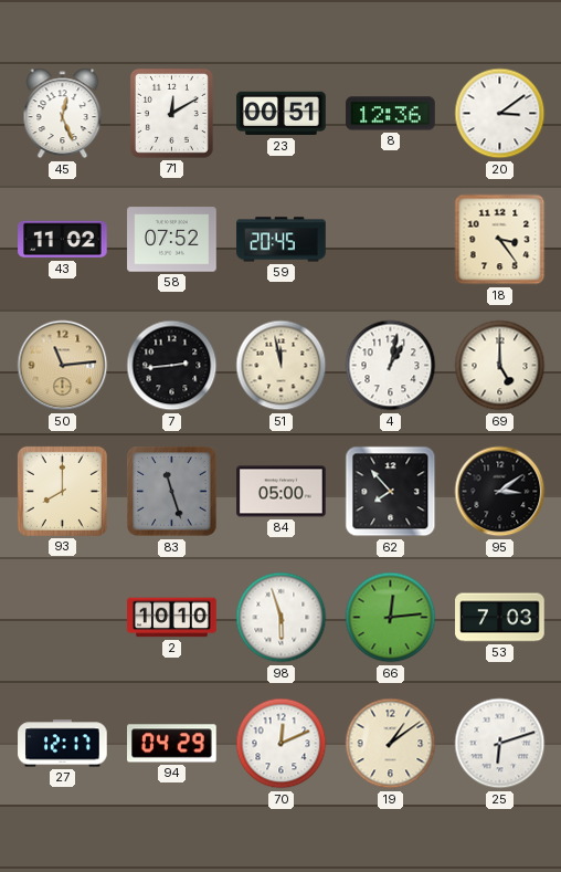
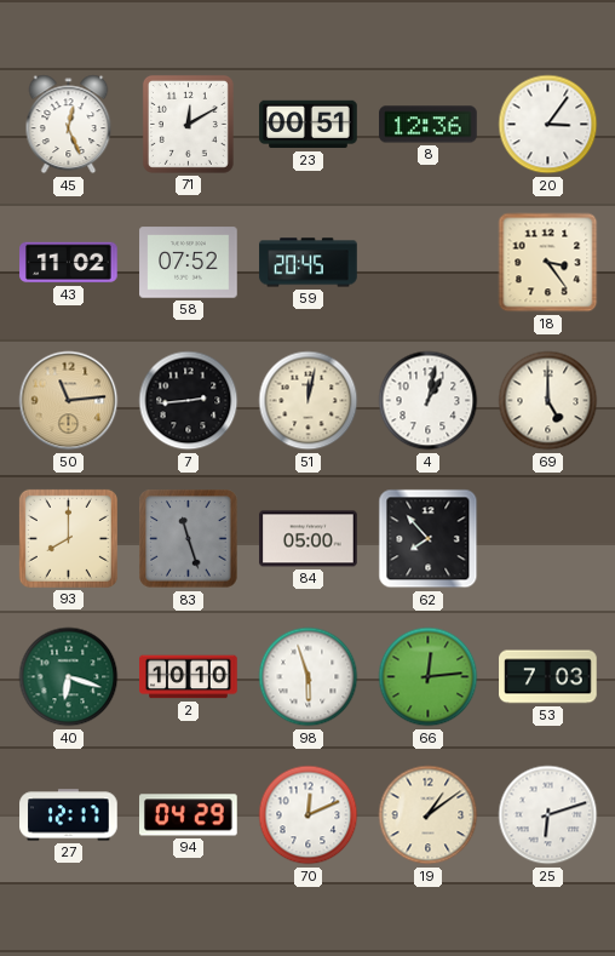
20: 3:09 -> 3:06 (548, 125)
51: 11:58 -> 12:02 (309, 401)
95: 3:09 -> none (500, 492)
40: none -> 6:18 (69, 677)
